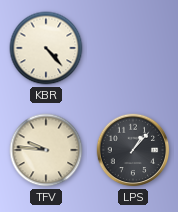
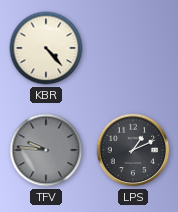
TFV dial: cream -> grey (46, 150)
LPS: 1:07 -> 1:11 (133, 150)
